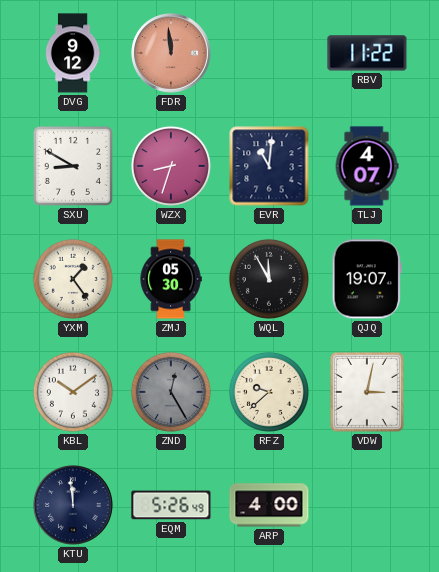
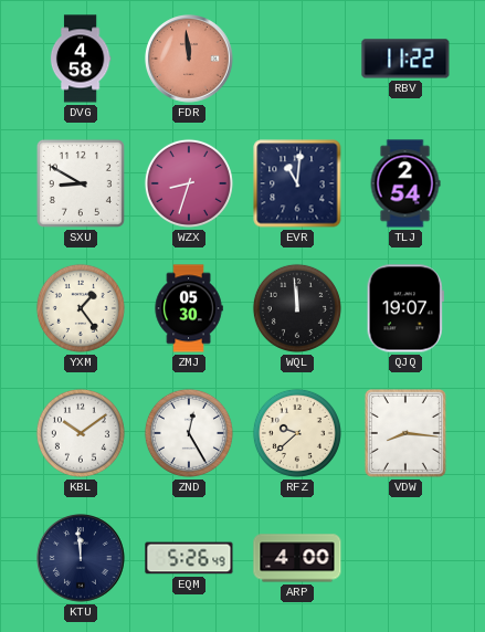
DVG: 9:12 -> 4:58 (81, 59)
TLJ: 4:07 -> 2:54 (405, 183)
WQL: 11:55 -> 11:59 (297, 308)
ZND dial: grey -> white (189, 433)
VDW: 3:02 -> 8:16 (405, 433)
